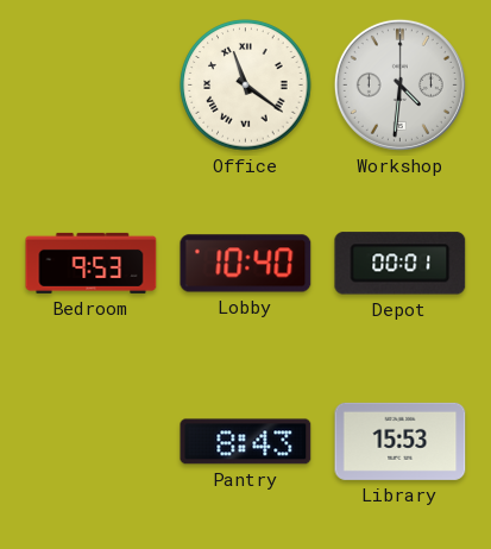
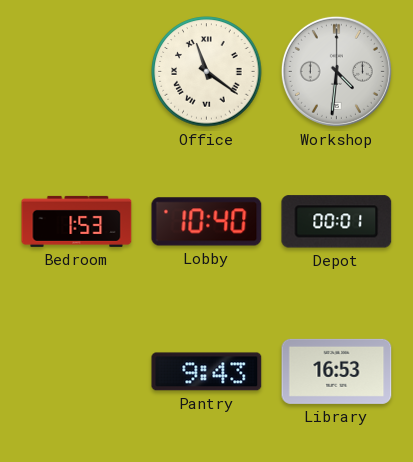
Bedroom: 9:53 -> 1:53 (77, 221)
Pantry: 8:43 -> 9:43 (207, 372)
Library: 15:53 -> 16:53 (337, 371)
